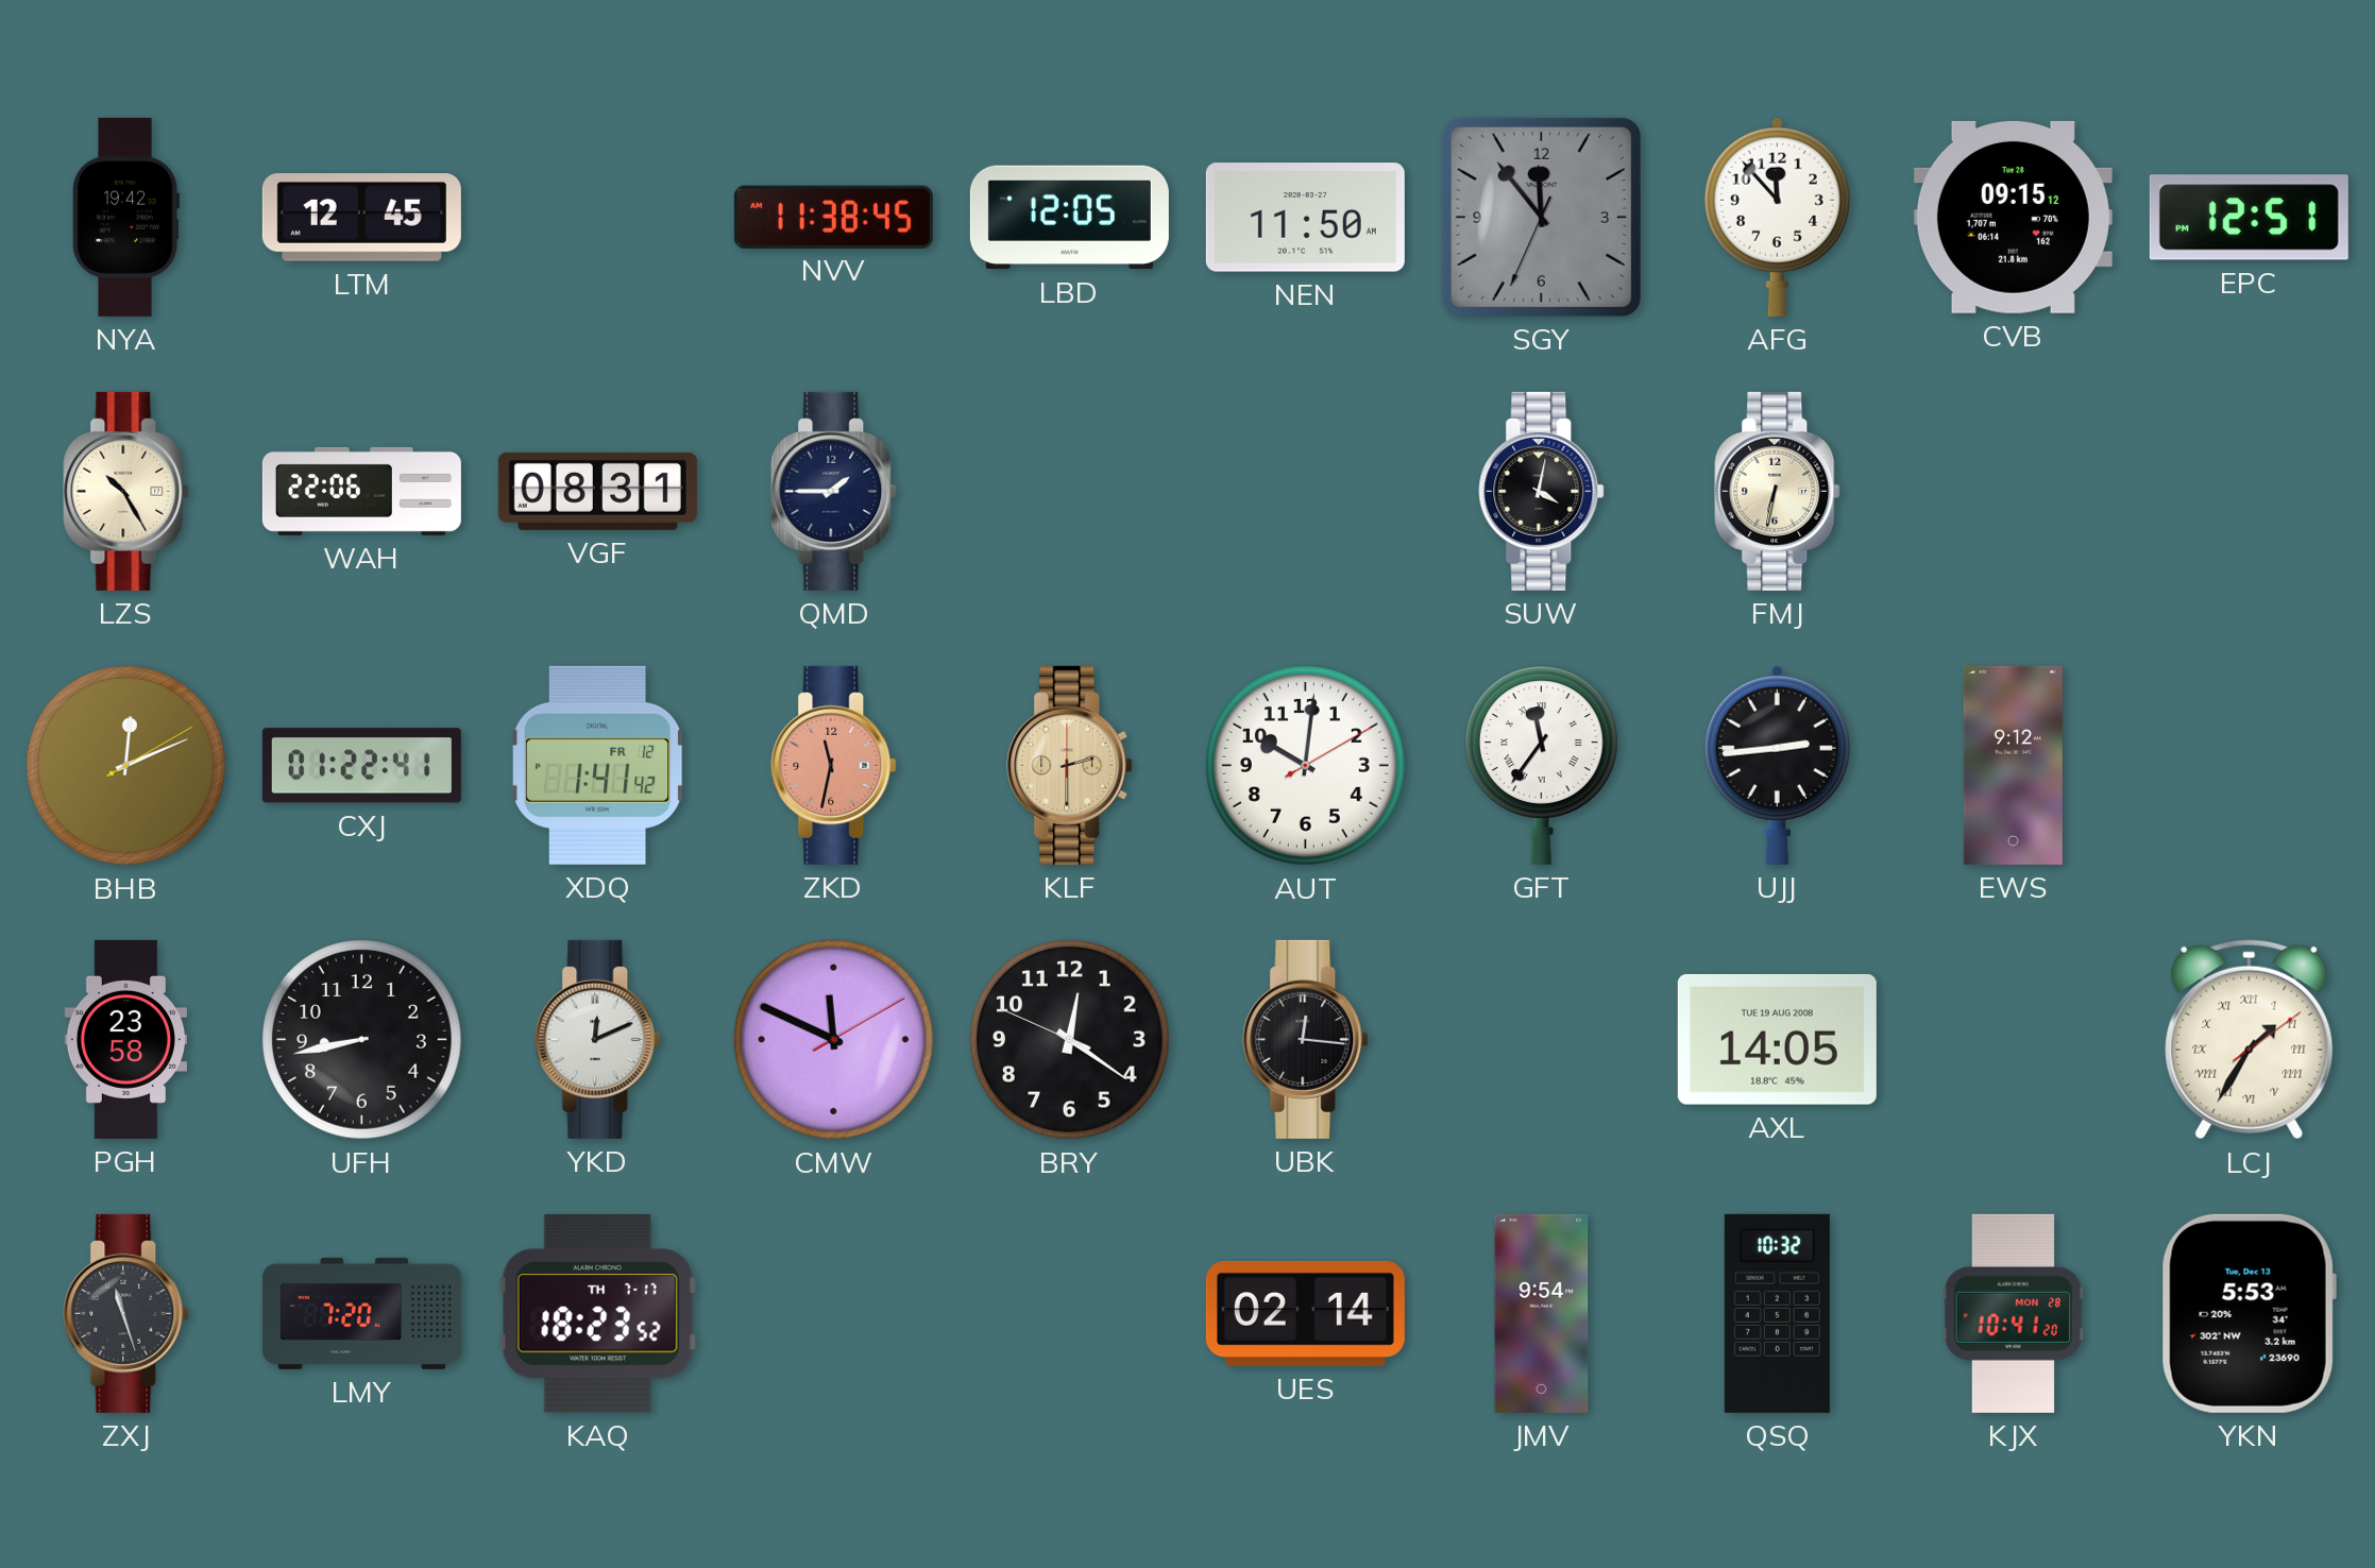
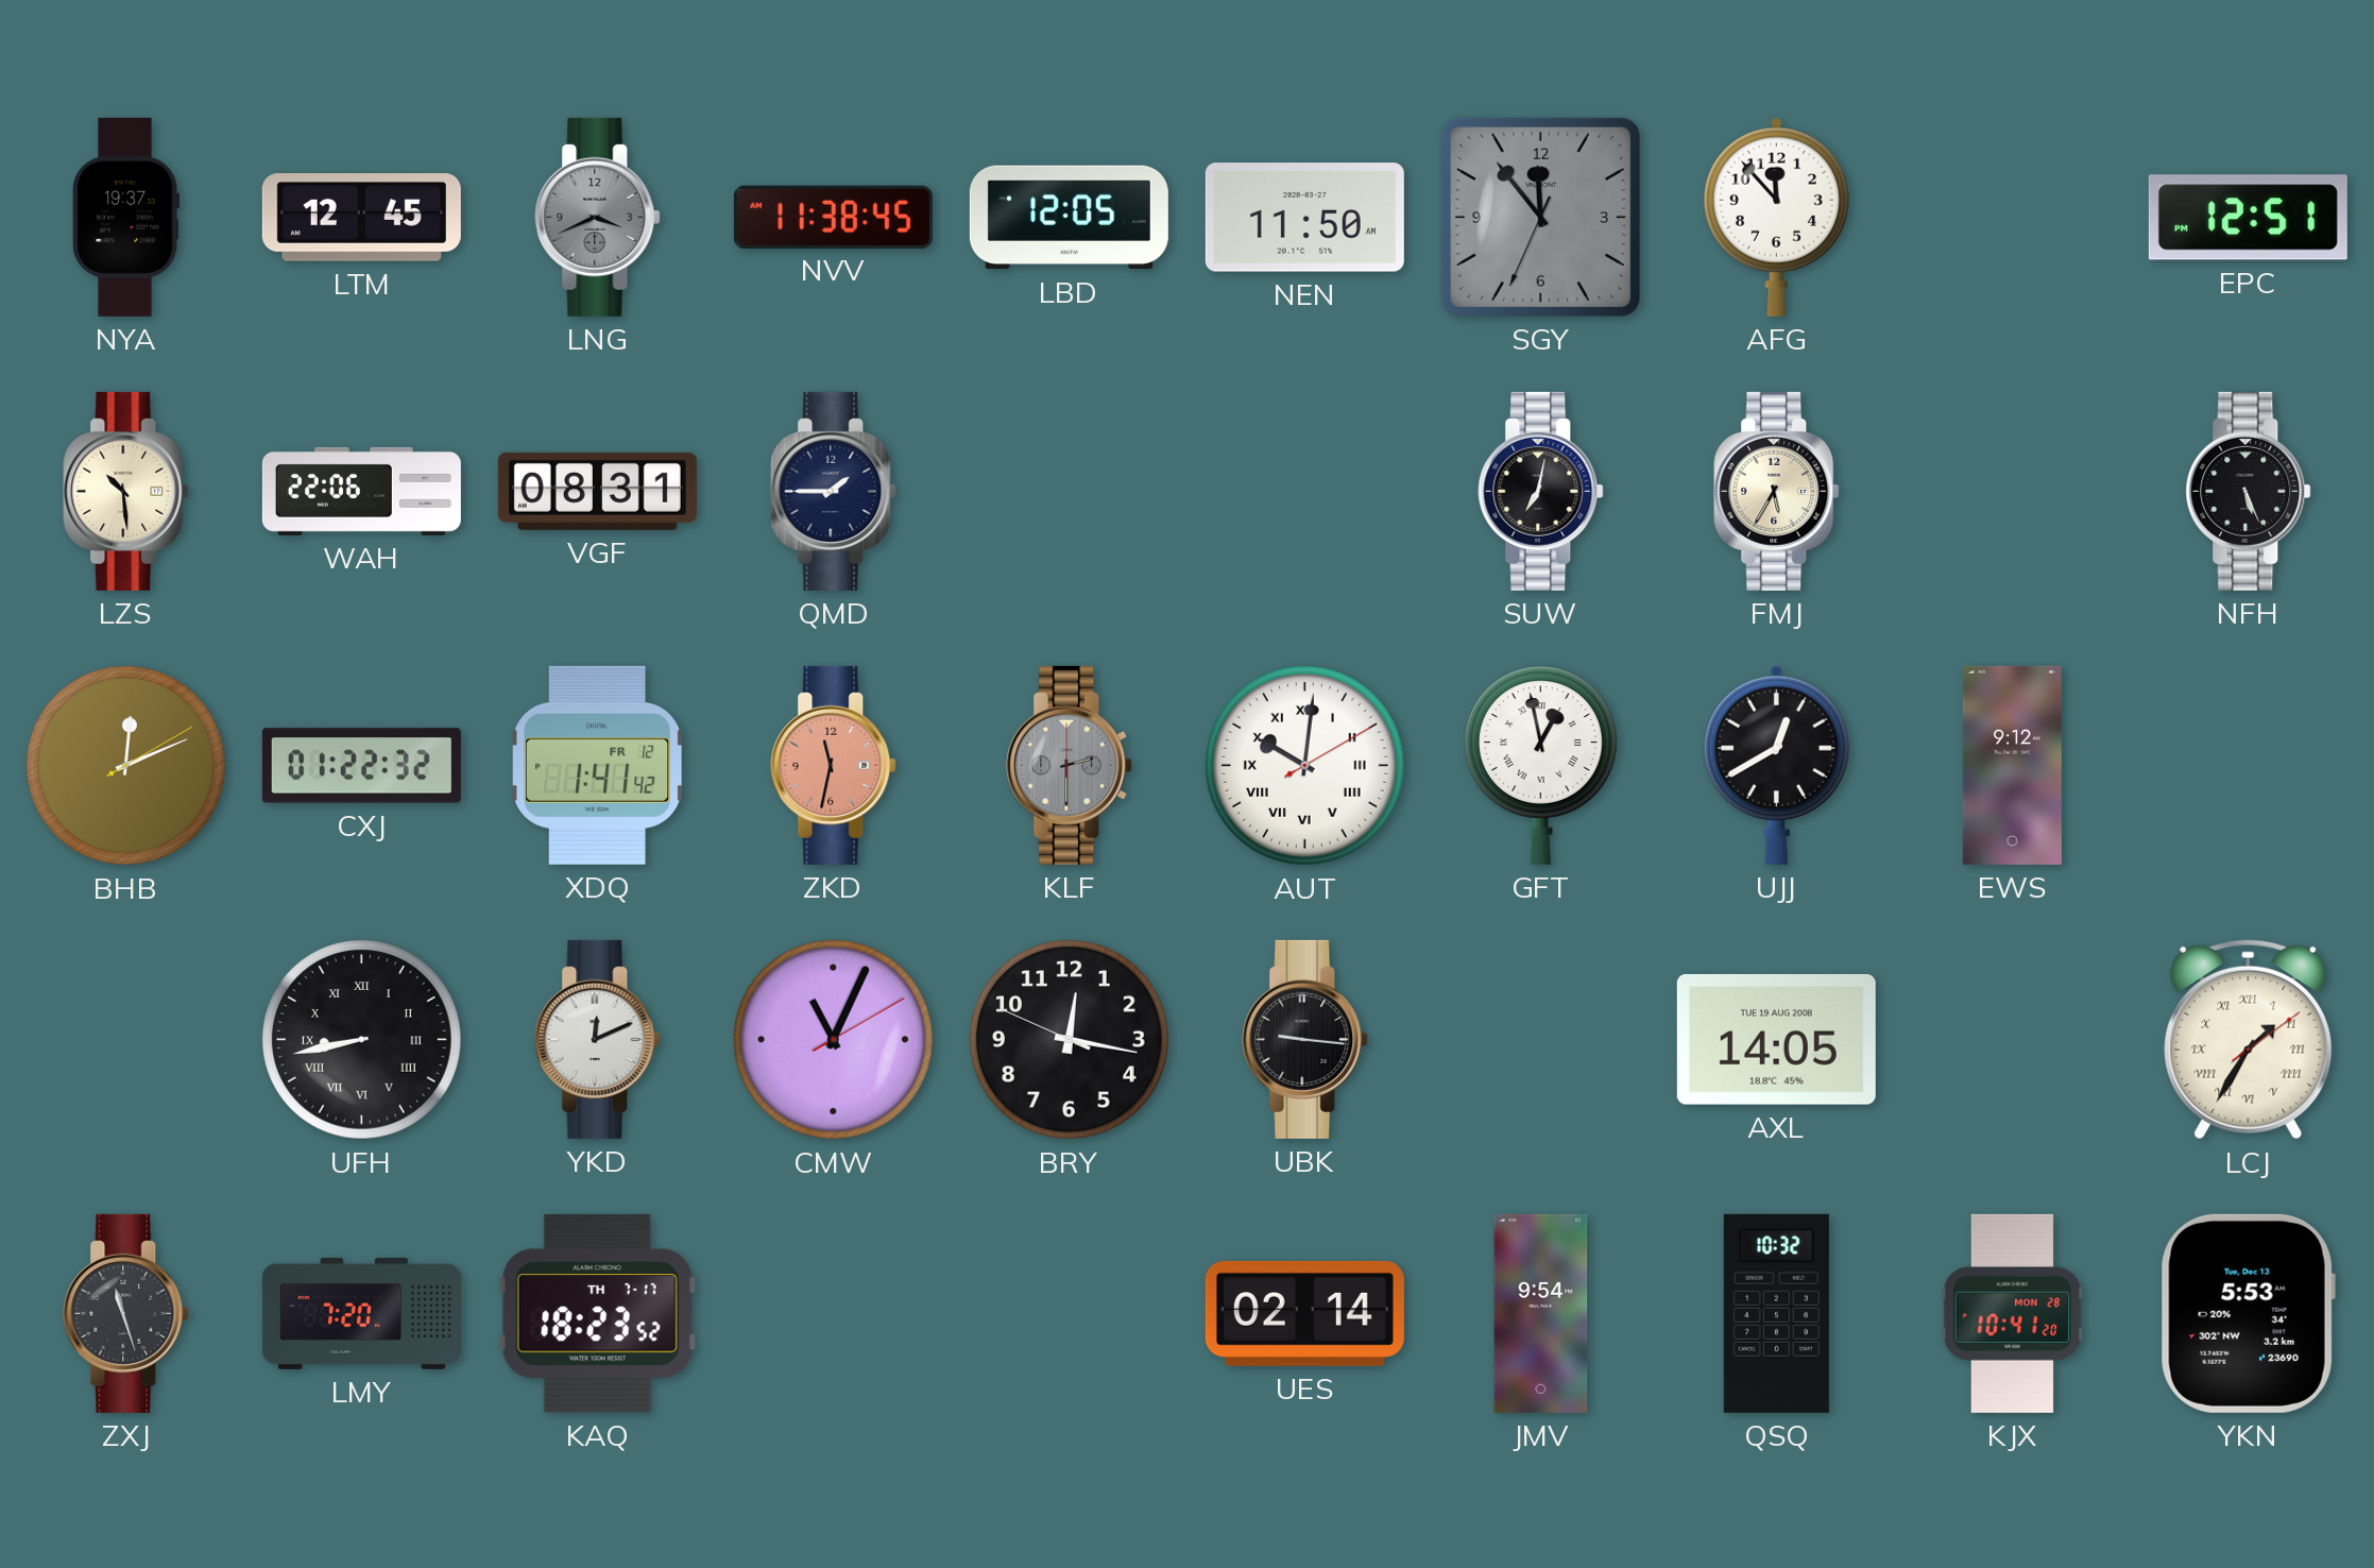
NYA: 19:42 -> 19:37 (125, 217)
LNG: none -> 3:41 (598, 217)
CVB: 09:15 -> none (2013, 217)
LZS: 10:25 -> 10:29 (126, 491)
SUW: 4:02 -> 7:02 (1541, 491)
FMJ: 6:32 -> 5:35 (1777, 491)
NFH: none -> 5:26 (2249, 491)
CXJ: 01:22:41 -> 01:22:32 (361, 766)
KLF dial: champagne -> grey (1070, 765)
AUT numerals: Arabic -> Roman (1305, 766)
GFT: 11:36 -> 12:58 (1540, 765)
UJJ: 2:44 -> 12:40 (1776, 765)
PGH: 23:58 -> none (125, 1039)
UFH numerals: Arabic -> Roman (362, 1040)
CMW: 11:49 -> 11:04 (834, 1040)
BRY: 12:20 -> 12:16 (1070, 1040)
UBK: 12:16 -> 9:16 (1305, 1039)
